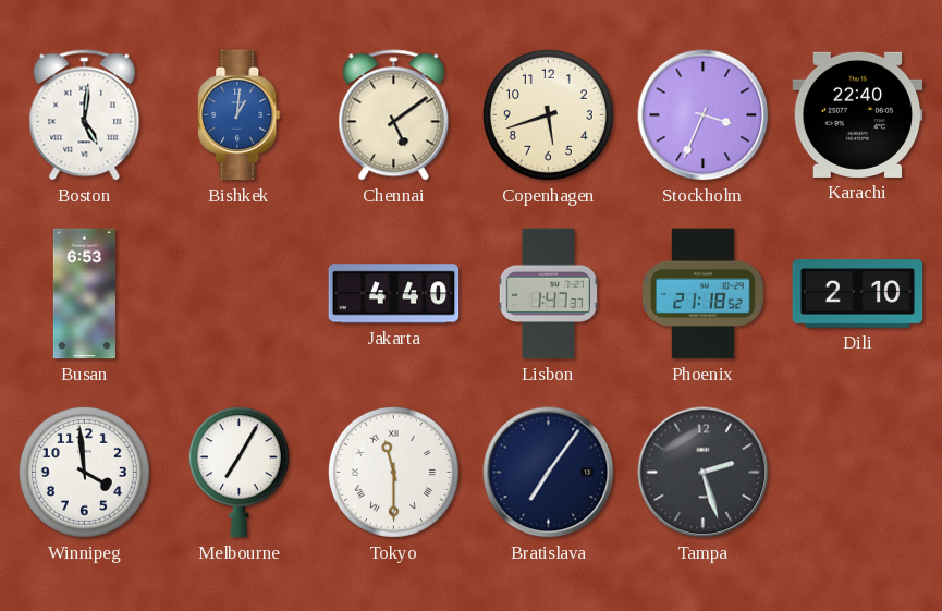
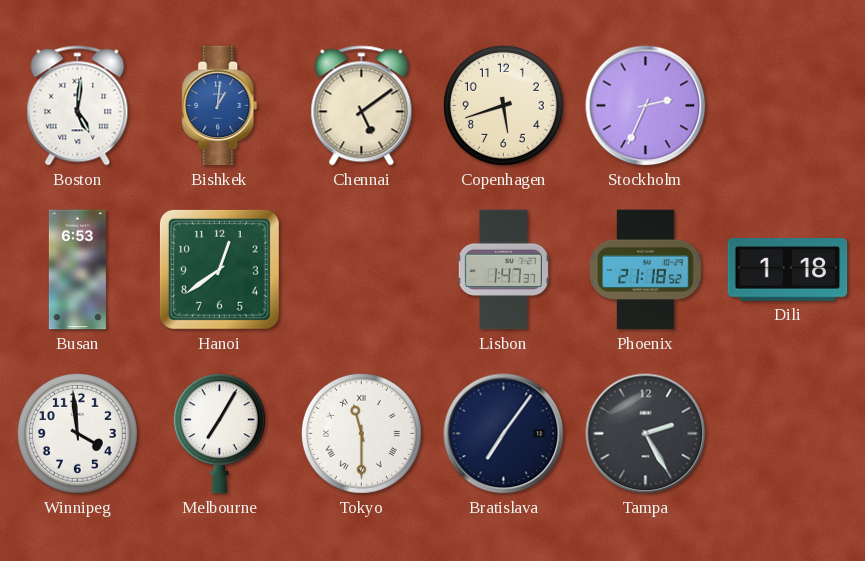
Stockholm: 3:34 -> 2:34 (646, 106)
Karachi: 22:40 -> none (858, 114)
Hanoi: none -> 12:39 (219, 269)
Jakarta: 4:40 -> none (394, 294)
Dili: 2:10 -> 1:18 (788, 270)
Tampa: 2:27 -> 2:25 (646, 434)
